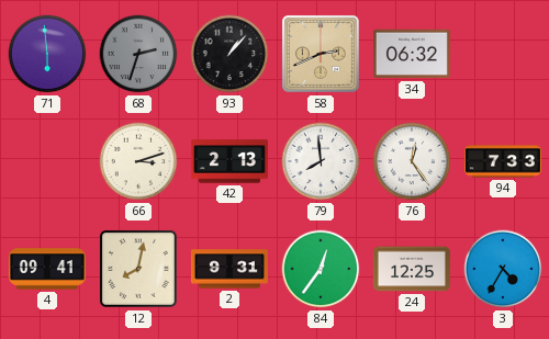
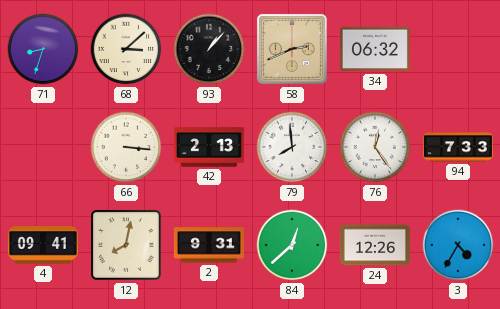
71: 5:59 -> 8:33 (43, 49)
68: 2:33 -> 3:08 (126, 49)
68 dial: grey -> cream (126, 49)
66: 3:12 -> 3:16 (126, 147)
84: 12:36 -> 12:38 (292, 245)
24: 12:25 -> 12:26 (375, 245)
